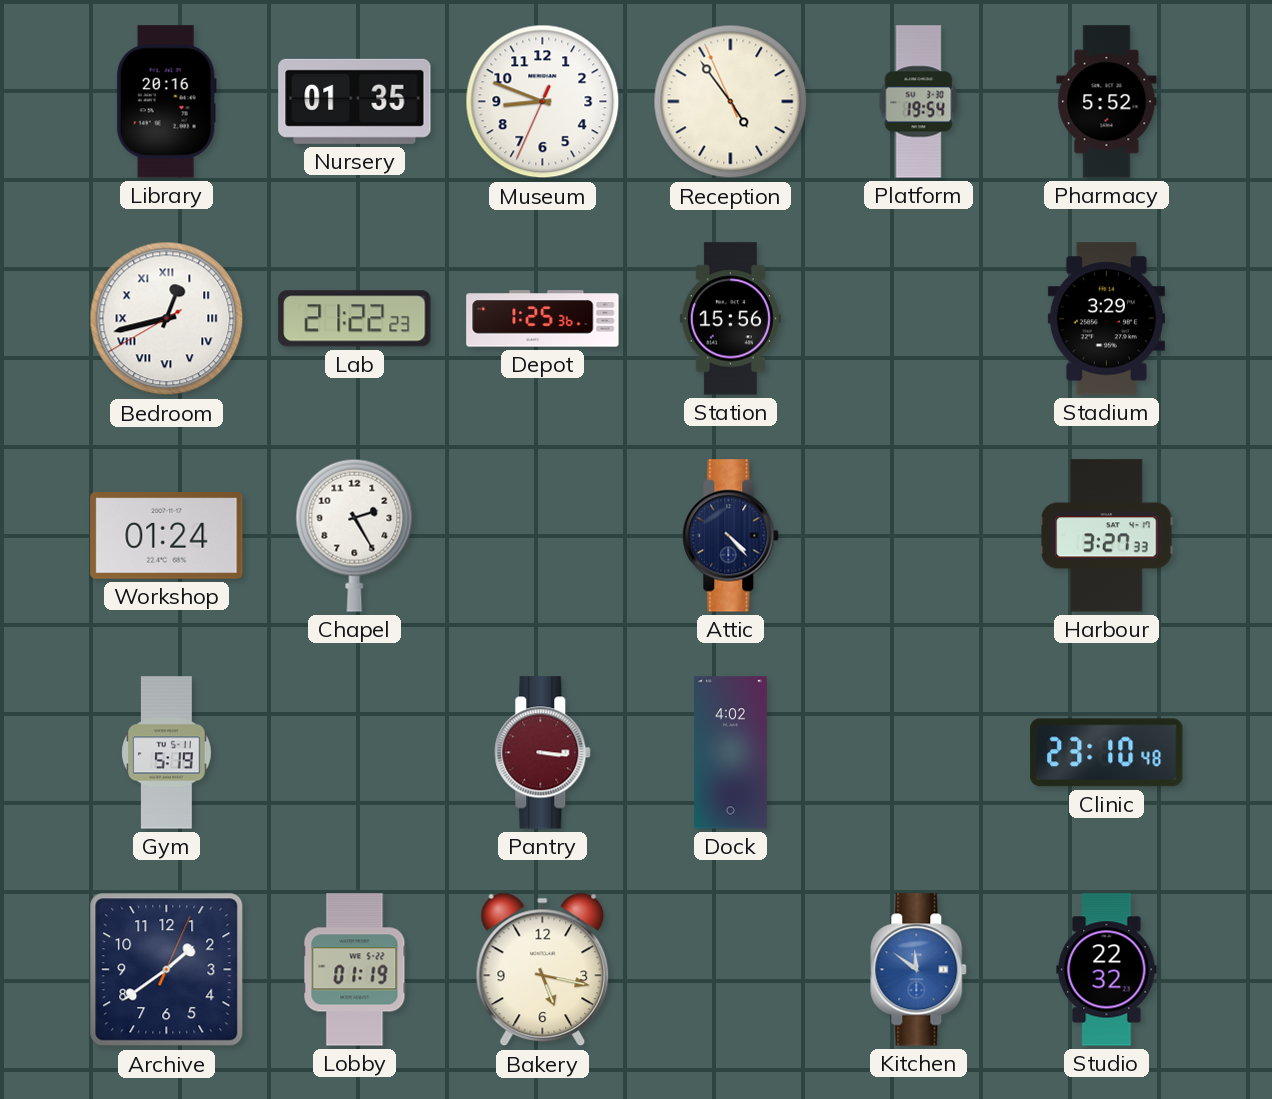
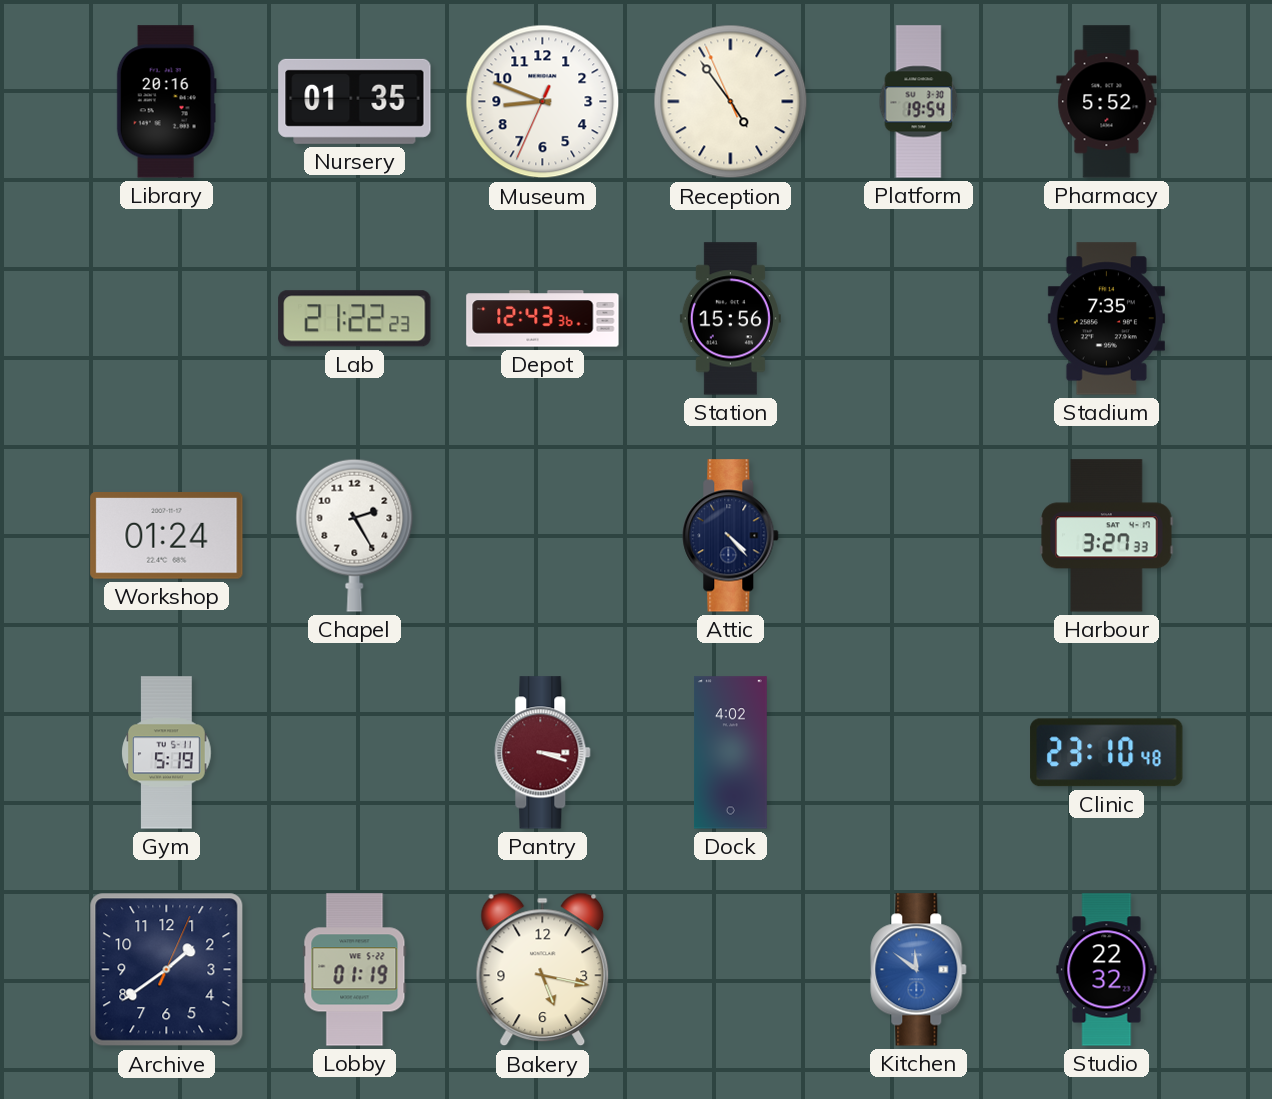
Bedroom: 12:42 -> none (167, 319)
Depot: 1:25 -> 12:43 (543, 319)
Stadium: 3:29 -> 7:35 (1106, 319)
Pantry: 3:16 -> 3:18 (543, 753)
